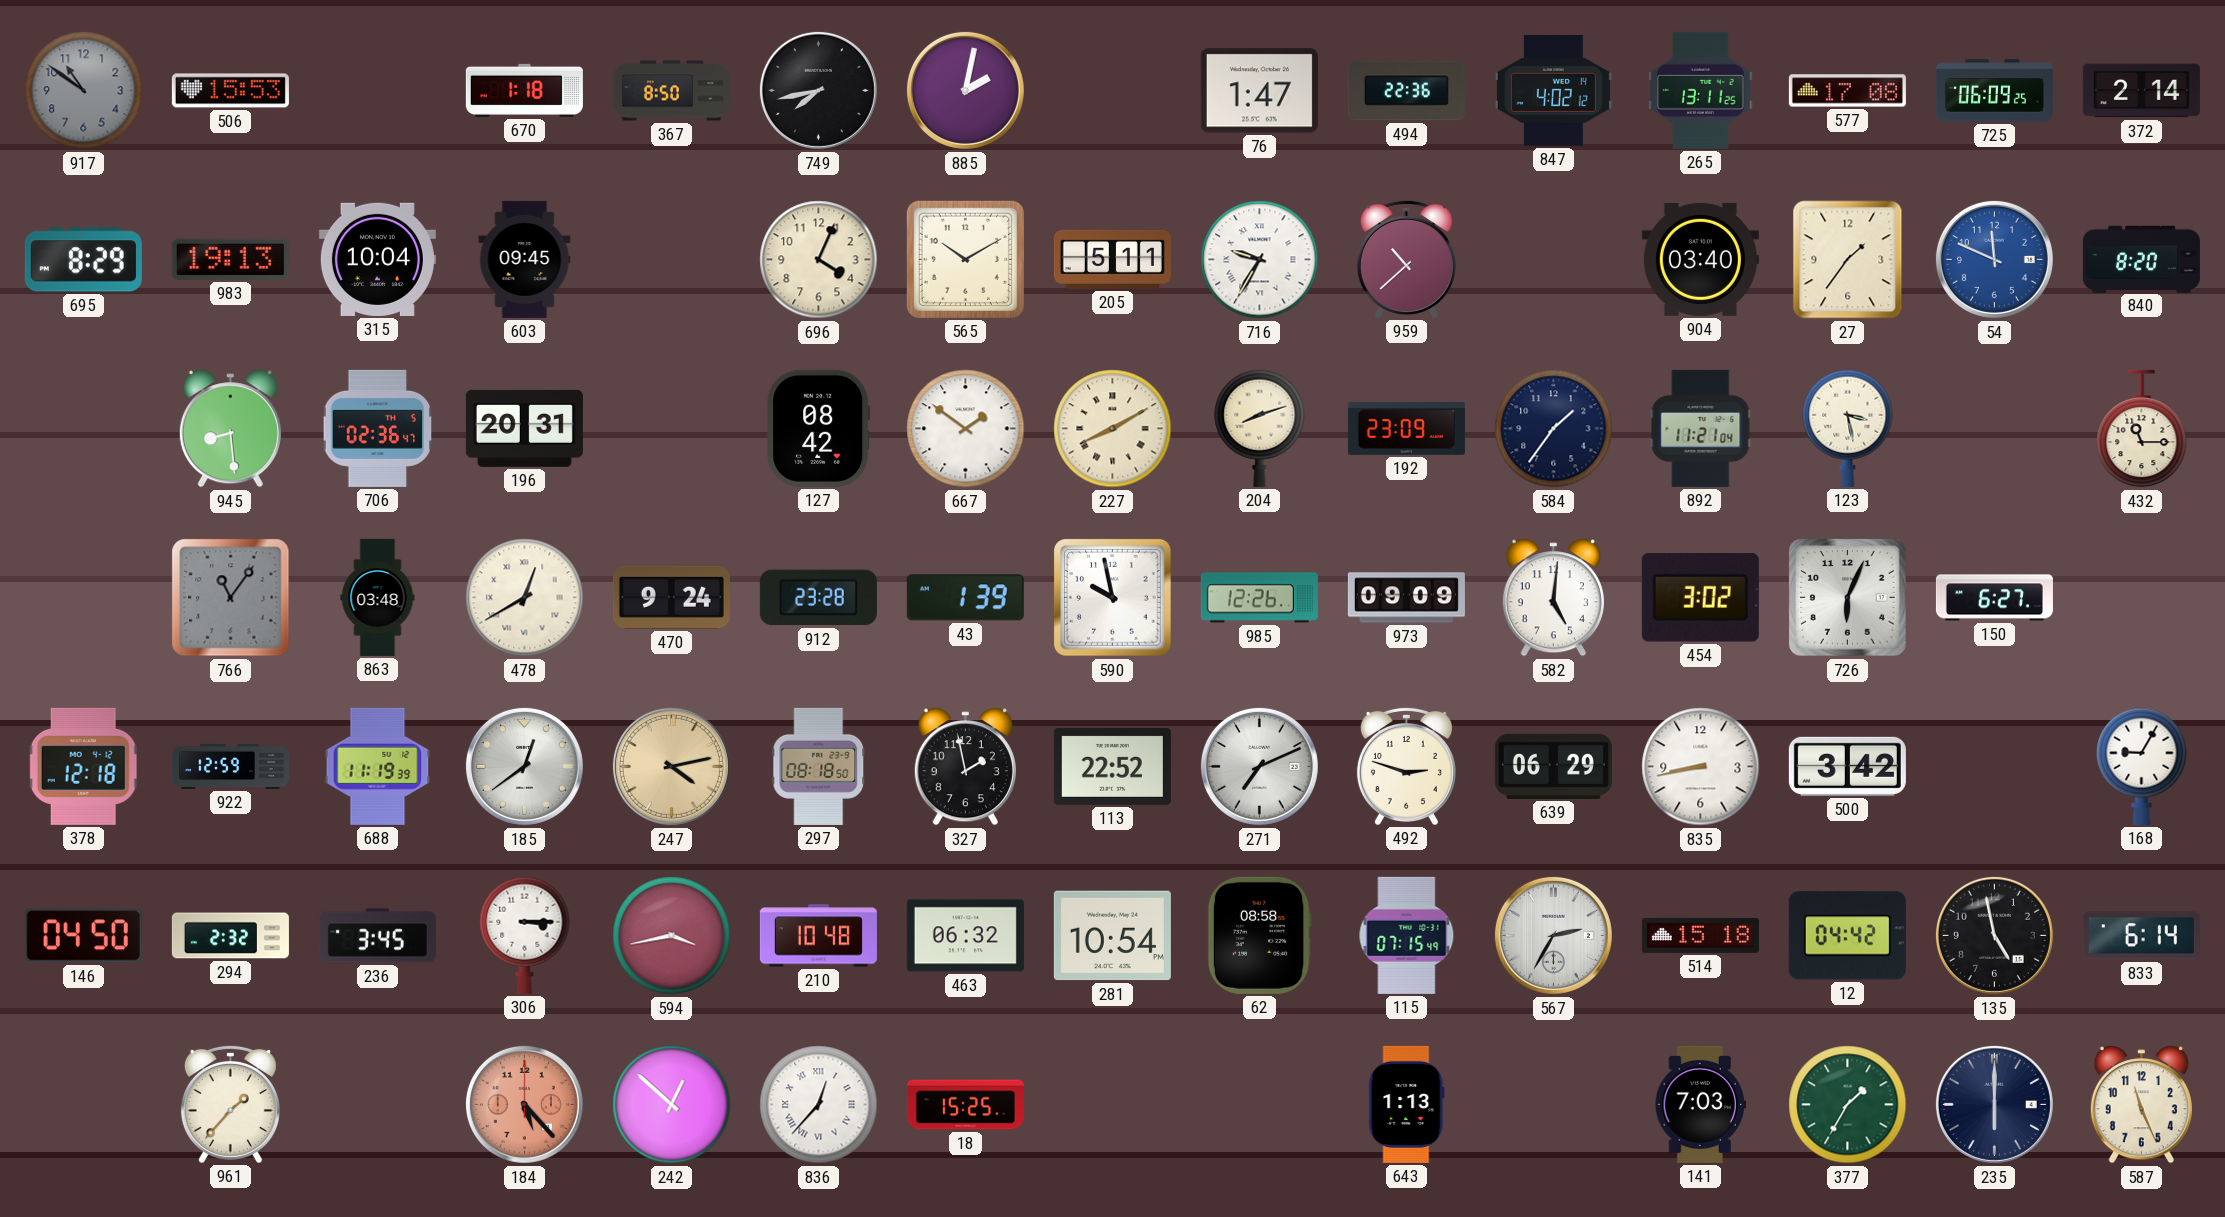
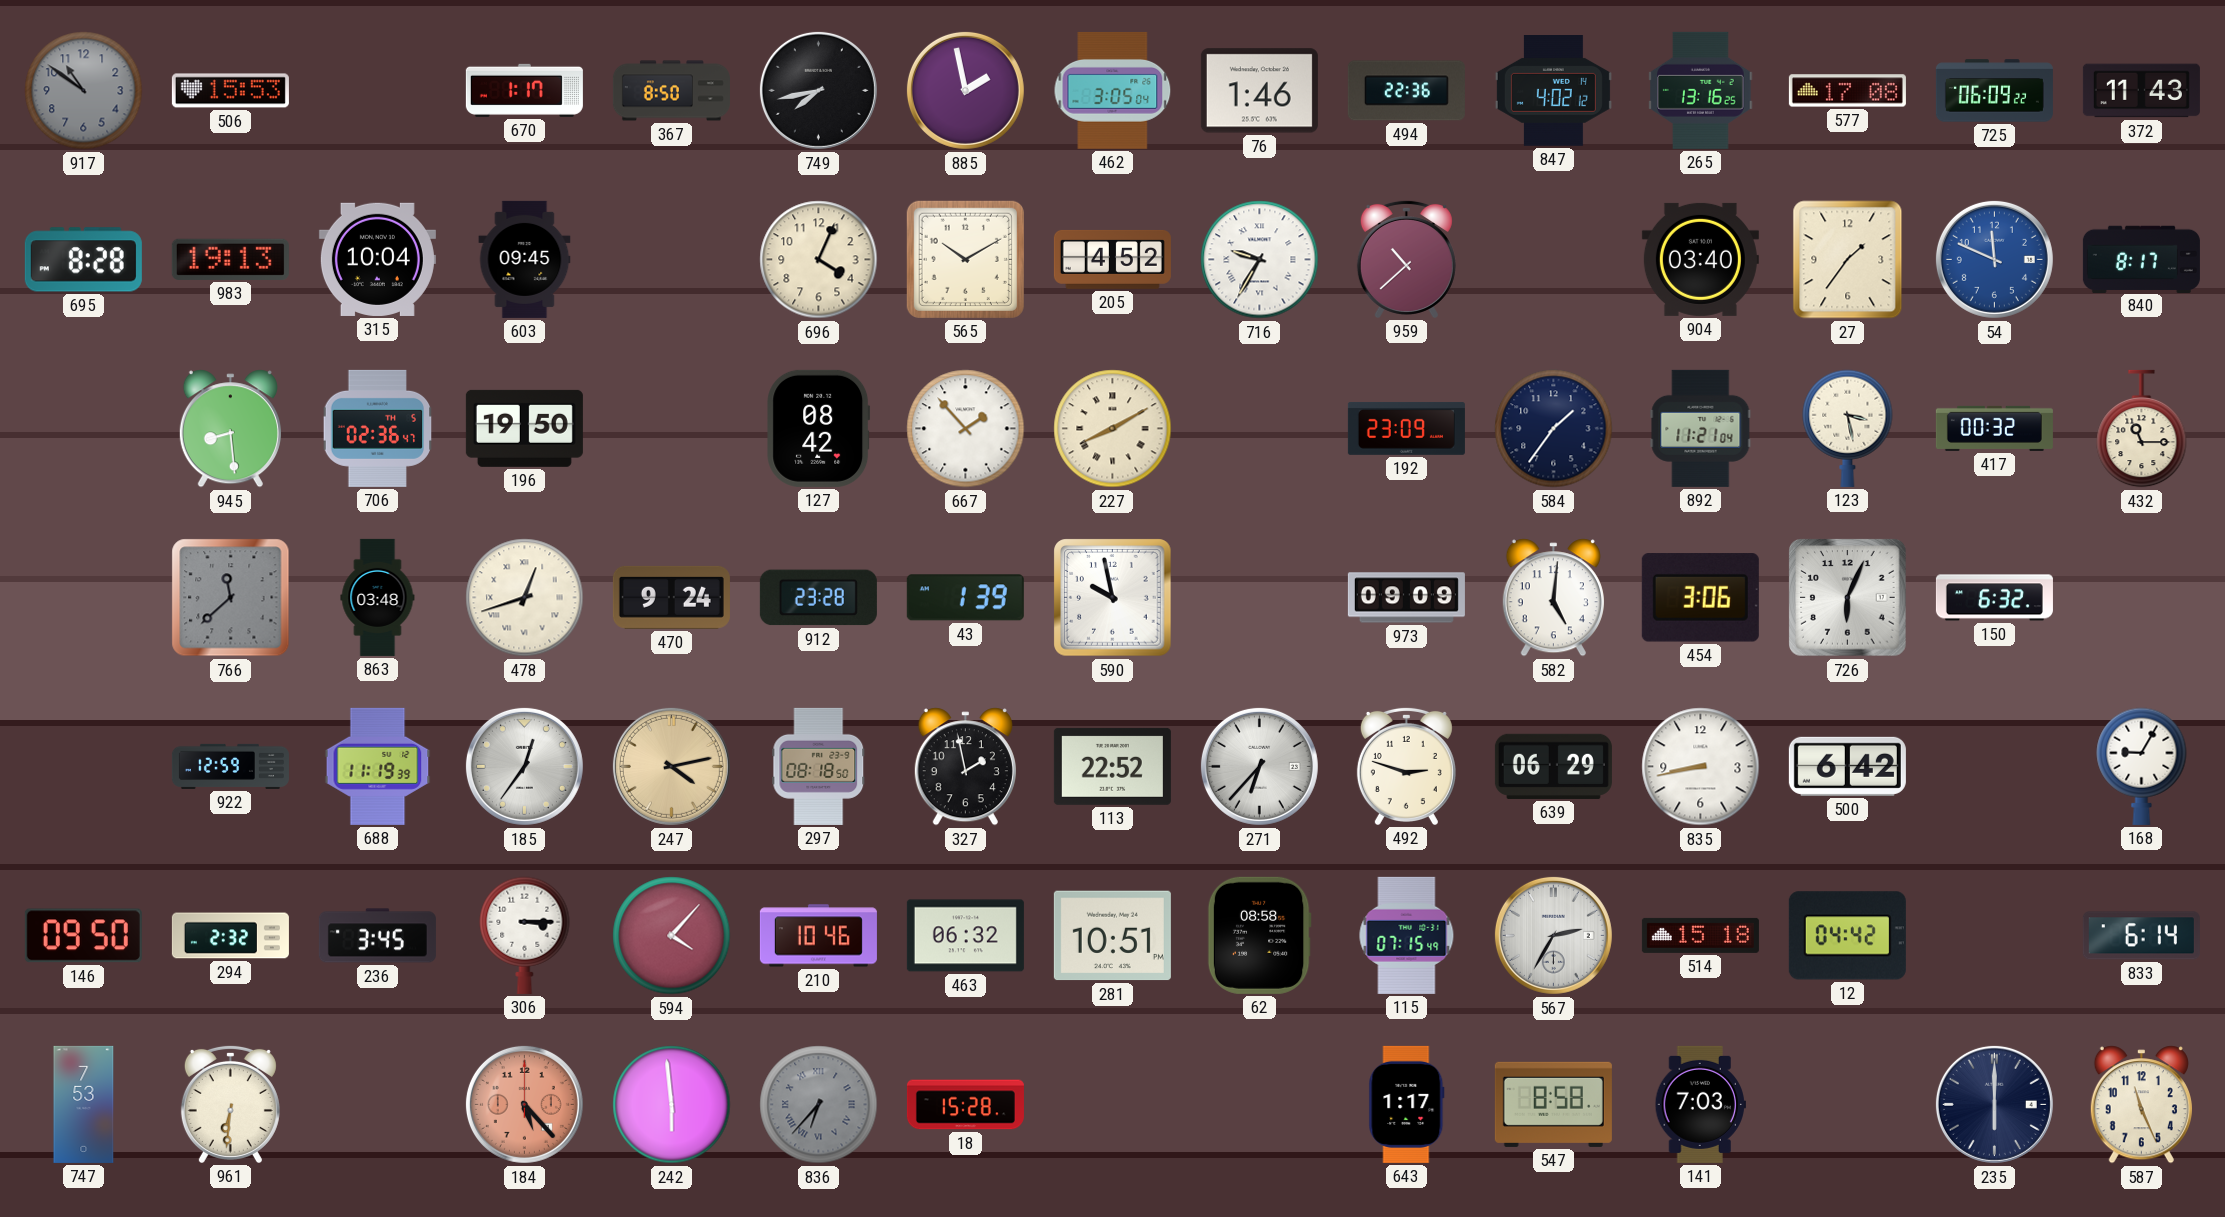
670: 1:18 -> 1:17 (524, 90)
885: 2:02 -> 1:58 (965, 90)
462: none -> 3:05 (1113, 91)
76: 1:47 -> 1:46 (1259, 91)
265: 13:11 -> 13:16 (1701, 90)
725: 06:09:25 -> 06:09:22 (1994, 91)
372: 2:14 -> 11:43 (2141, 91)
695: 8:29 -> 8:28 (83, 260)
205: 5:11 -> 4:52 (1112, 259)
840: 8:20 -> 8:17 (2141, 259)
196: 20:31 -> 19:50 (524, 428)
667: 1:51 -> 1:53 (966, 429)
204: 8:12 -> none (1260, 428)
417: none -> 00:32 (1994, 428)
766: 11:06 -> 11:38 (231, 598)
478: 12:40 -> 12:42 (525, 598)
985: 12:26 -> none (1259, 598)
454: 3:02 -> 3:06 (1700, 598)
150: 6:27 -> 6:32 (1994, 598)
378: 12:18 -> none (83, 766)
185: 12:39 -> 12:36 (524, 766)
271: 7:11 -> 6:37 (1259, 766)
500: 3:42 -> 6:42 (1847, 766)
146: 04:50 -> 09:50 (83, 936)
594: 3:43 -> 4:07 (672, 936)
210: 10:48 -> 10:46 (818, 936)
281: 10:54 -> 10:51 (1112, 936)
135: 4:58 -> none (1994, 935)
747: none -> 7:53 (84, 1104)
961: 1:37 -> 6:31 (230, 1104)
242: 12:52 -> 5:59 (672, 1105)
836: 12:37 -> 6:37 (819, 1105)
836 dial: white -> grey (819, 1105)
18: 15:25 -> 15:28 (965, 1105)
643: 1:13 -> 1:17 (1407, 1104)
547: none -> 8:58 (1553, 1104)
377: 1:35 -> none (1848, 1105)
